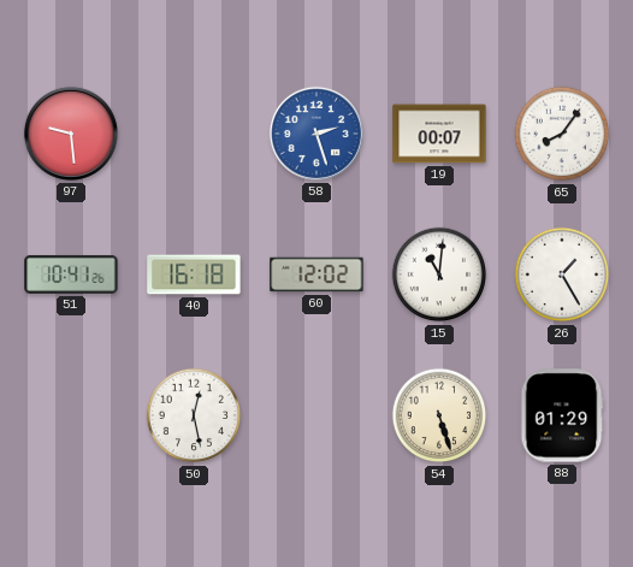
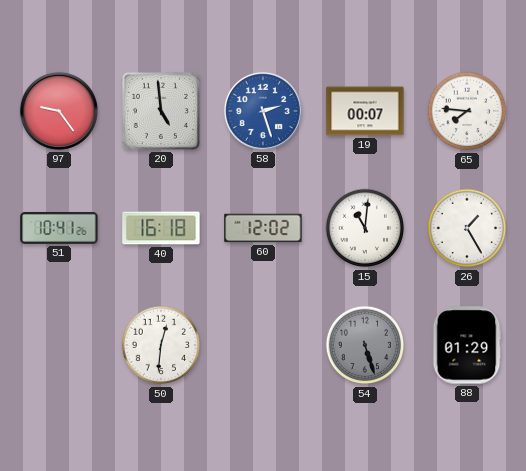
97: 9:29 -> 9:24 (59, 111)
20: none -> 4:59 (161, 111)
65: 8:06 -> 7:46 (467, 111)
50: 12:28 -> 12:31 (161, 345)
54 dial: cream -> grey (365, 345)
